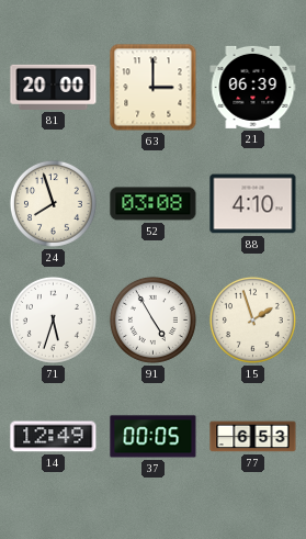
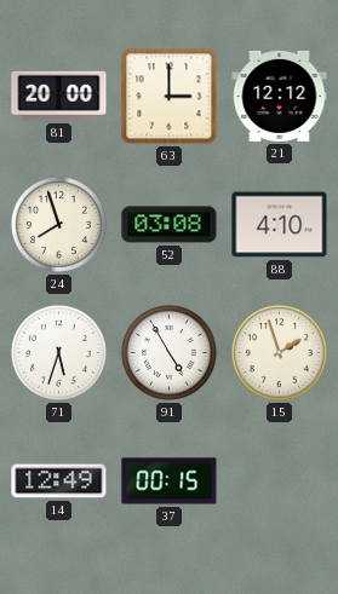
21: 06:39 -> 12:12 (280, 96)
37: 00:05 -> 00:15 (170, 481)
77: 6:53 -> none (253, 437)
